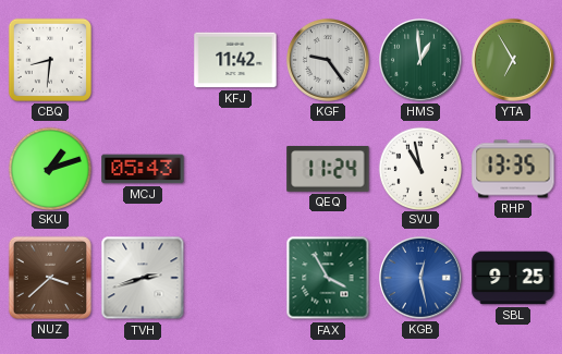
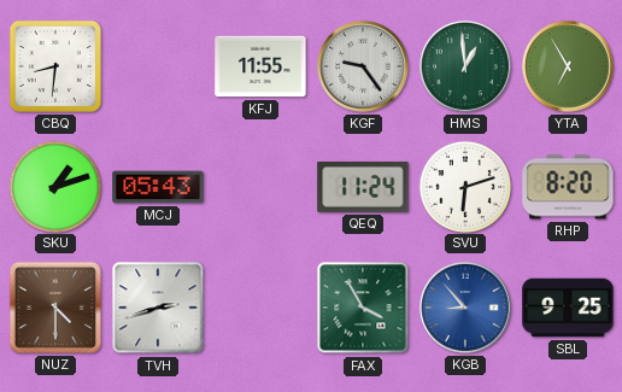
KFJ: 11:42 -> 11:55 (260, 66)
SVU: 10:58 -> 6:12 (464, 186)
RHP: 13:35 -> 8:20 (568, 187)
NUZ: 3:38 -> 4:30 (55, 308)
KGB: 12:28 -> 8:53 (466, 309)
